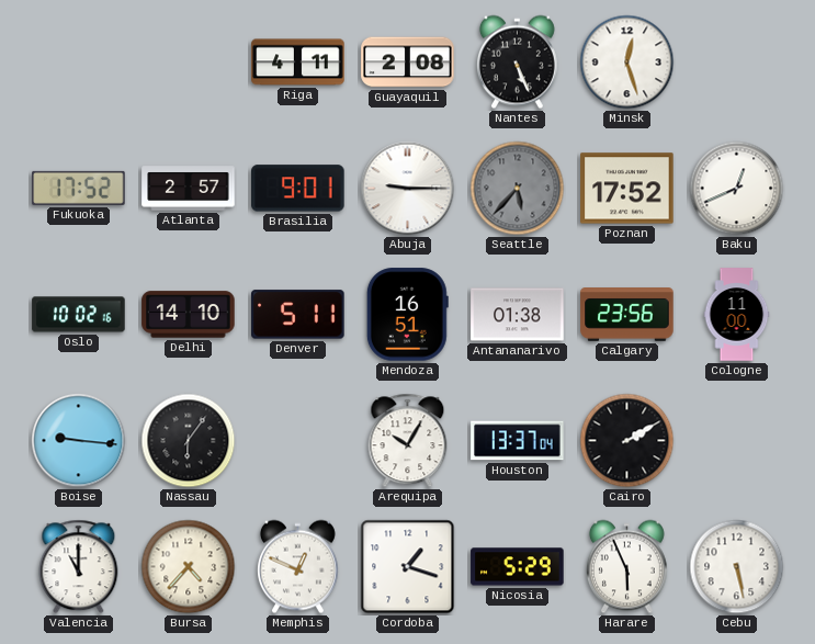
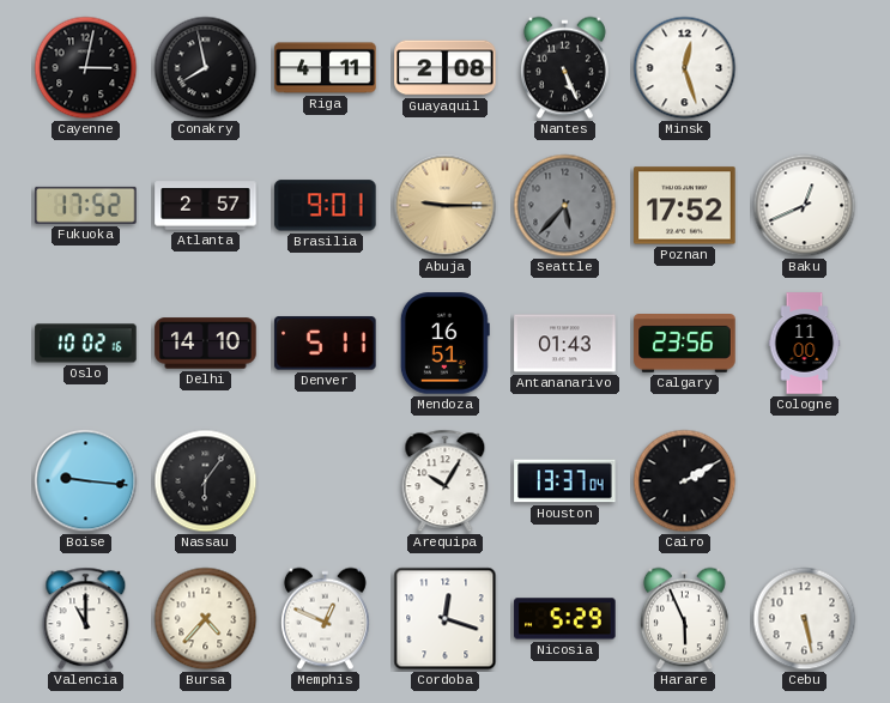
Cayenne: none -> 3:02 (86, 68)
Conakry: none -> 7:58 (206, 68)
Abuja dial: white -> champagne (446, 206)
Antananarivo: 01:38 -> 01:43 (565, 344)
Cordoba: 1:18 -> 12:18 (446, 619)
